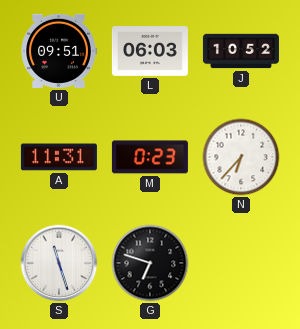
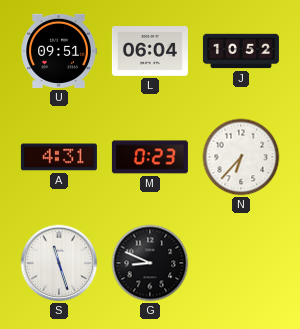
L: 06:03 -> 06:04 (150, 52)
A: 11:31 -> 4:31 (59, 157)
G: 6:48 -> 8:49 (150, 263)
